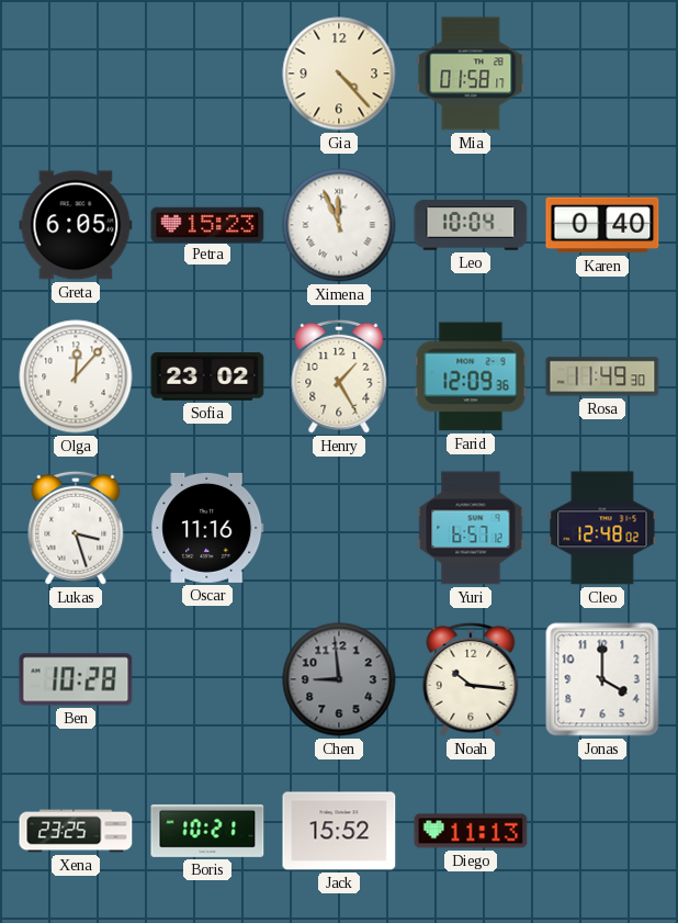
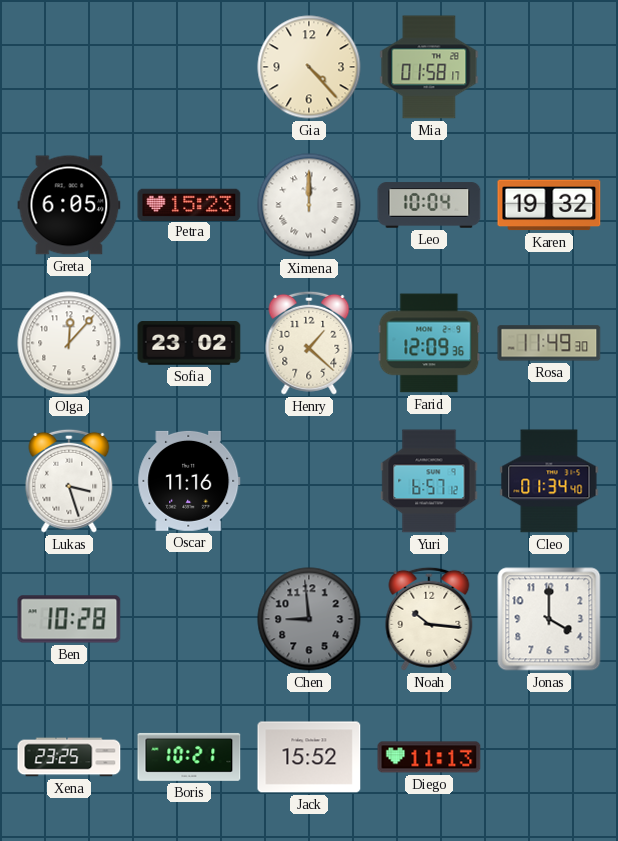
Ximena: 11:56 -> 12:00 (309, 205)
Karen: 0:40 -> 19:32 (549, 205)
Henry: 1:25 -> 1:22 (309, 343)
Cleo: 12:48 -> 01:34 (549, 481)
